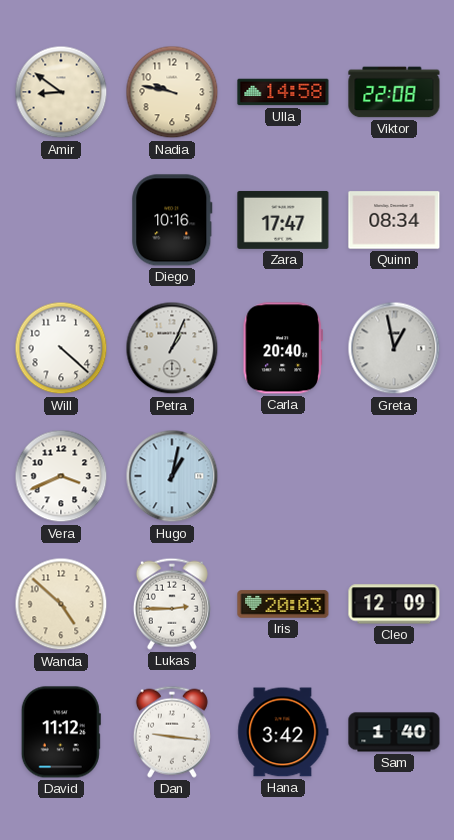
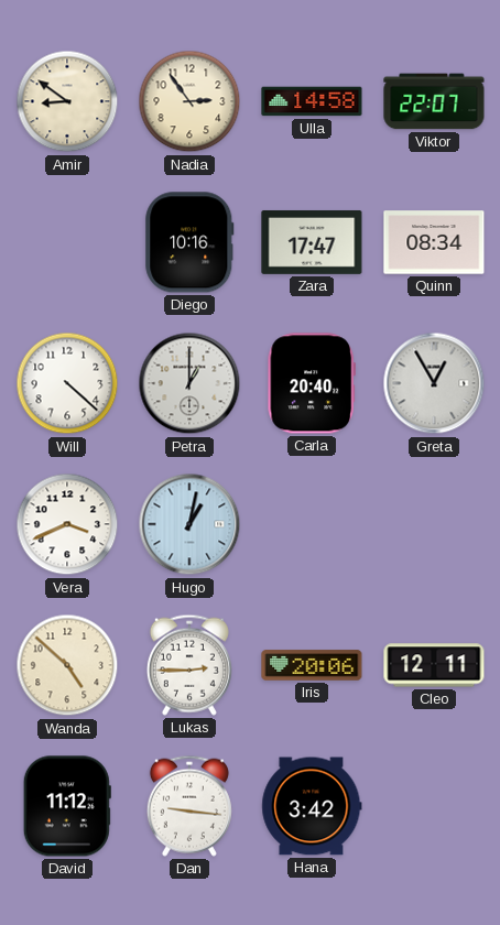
Nadia: 9:47 -> 2:54 (189, 101)
Viktor: 22:08 -> 22:07 (434, 101)
Petra: 1:04 -> 1:00 (189, 383)
Greta: 12:58 -> 12:55 (434, 383)
Iris: 20:03 -> 20:06 (312, 665)
Cleo: 12:09 -> 12:11 (434, 665)
Sam: 1:40 -> none (394, 732)
